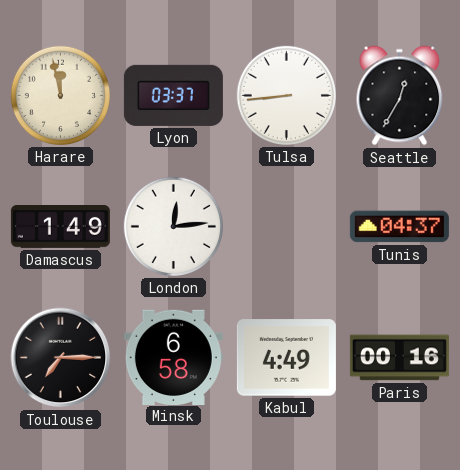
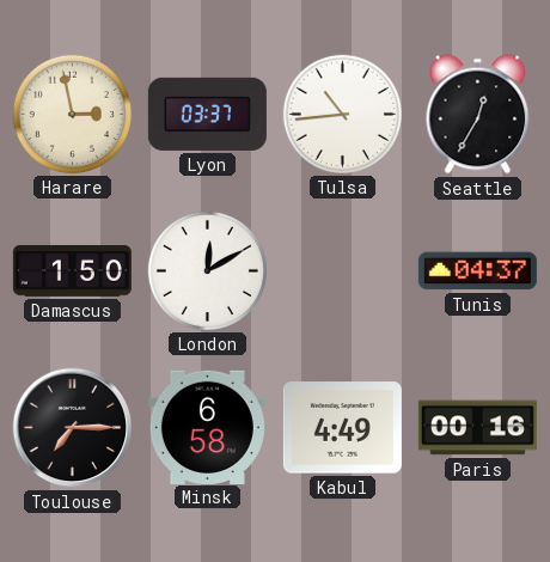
Harare: 11:58 -> 2:58 (72, 114)
Tulsa: 8:44 -> 10:44 (342, 114)
Damascus: 1:49 -> 1:50 (72, 271)
London: 12:14 -> 12:10 (207, 270)
